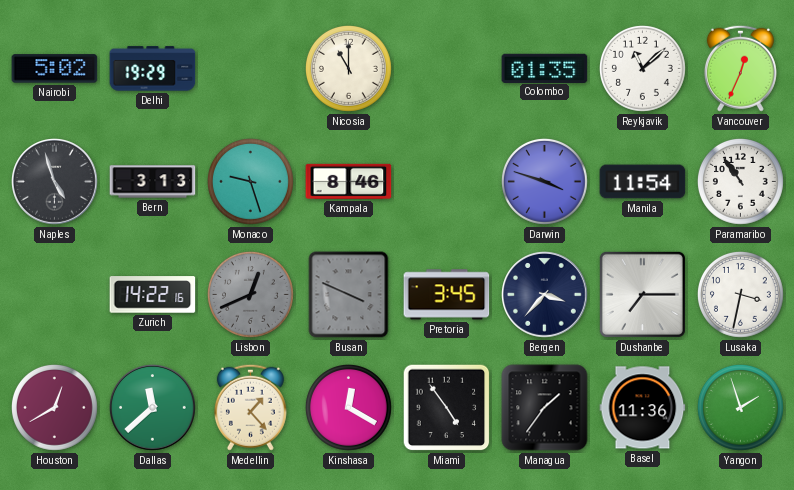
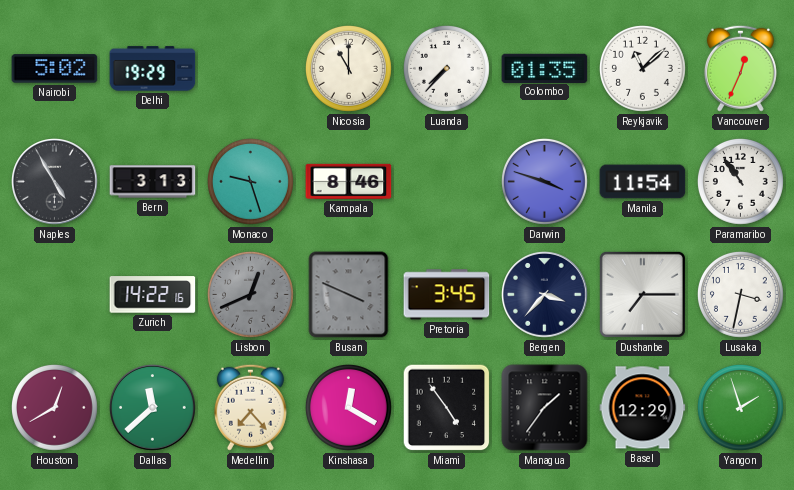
Luanda: none -> 7:37 (446, 68)
Naples: 4:57 -> 4:55 (55, 182)
Medellin: 1:23 -> 7:23 (250, 407)
Basel: 11:36 -> 12:29 (643, 408)
